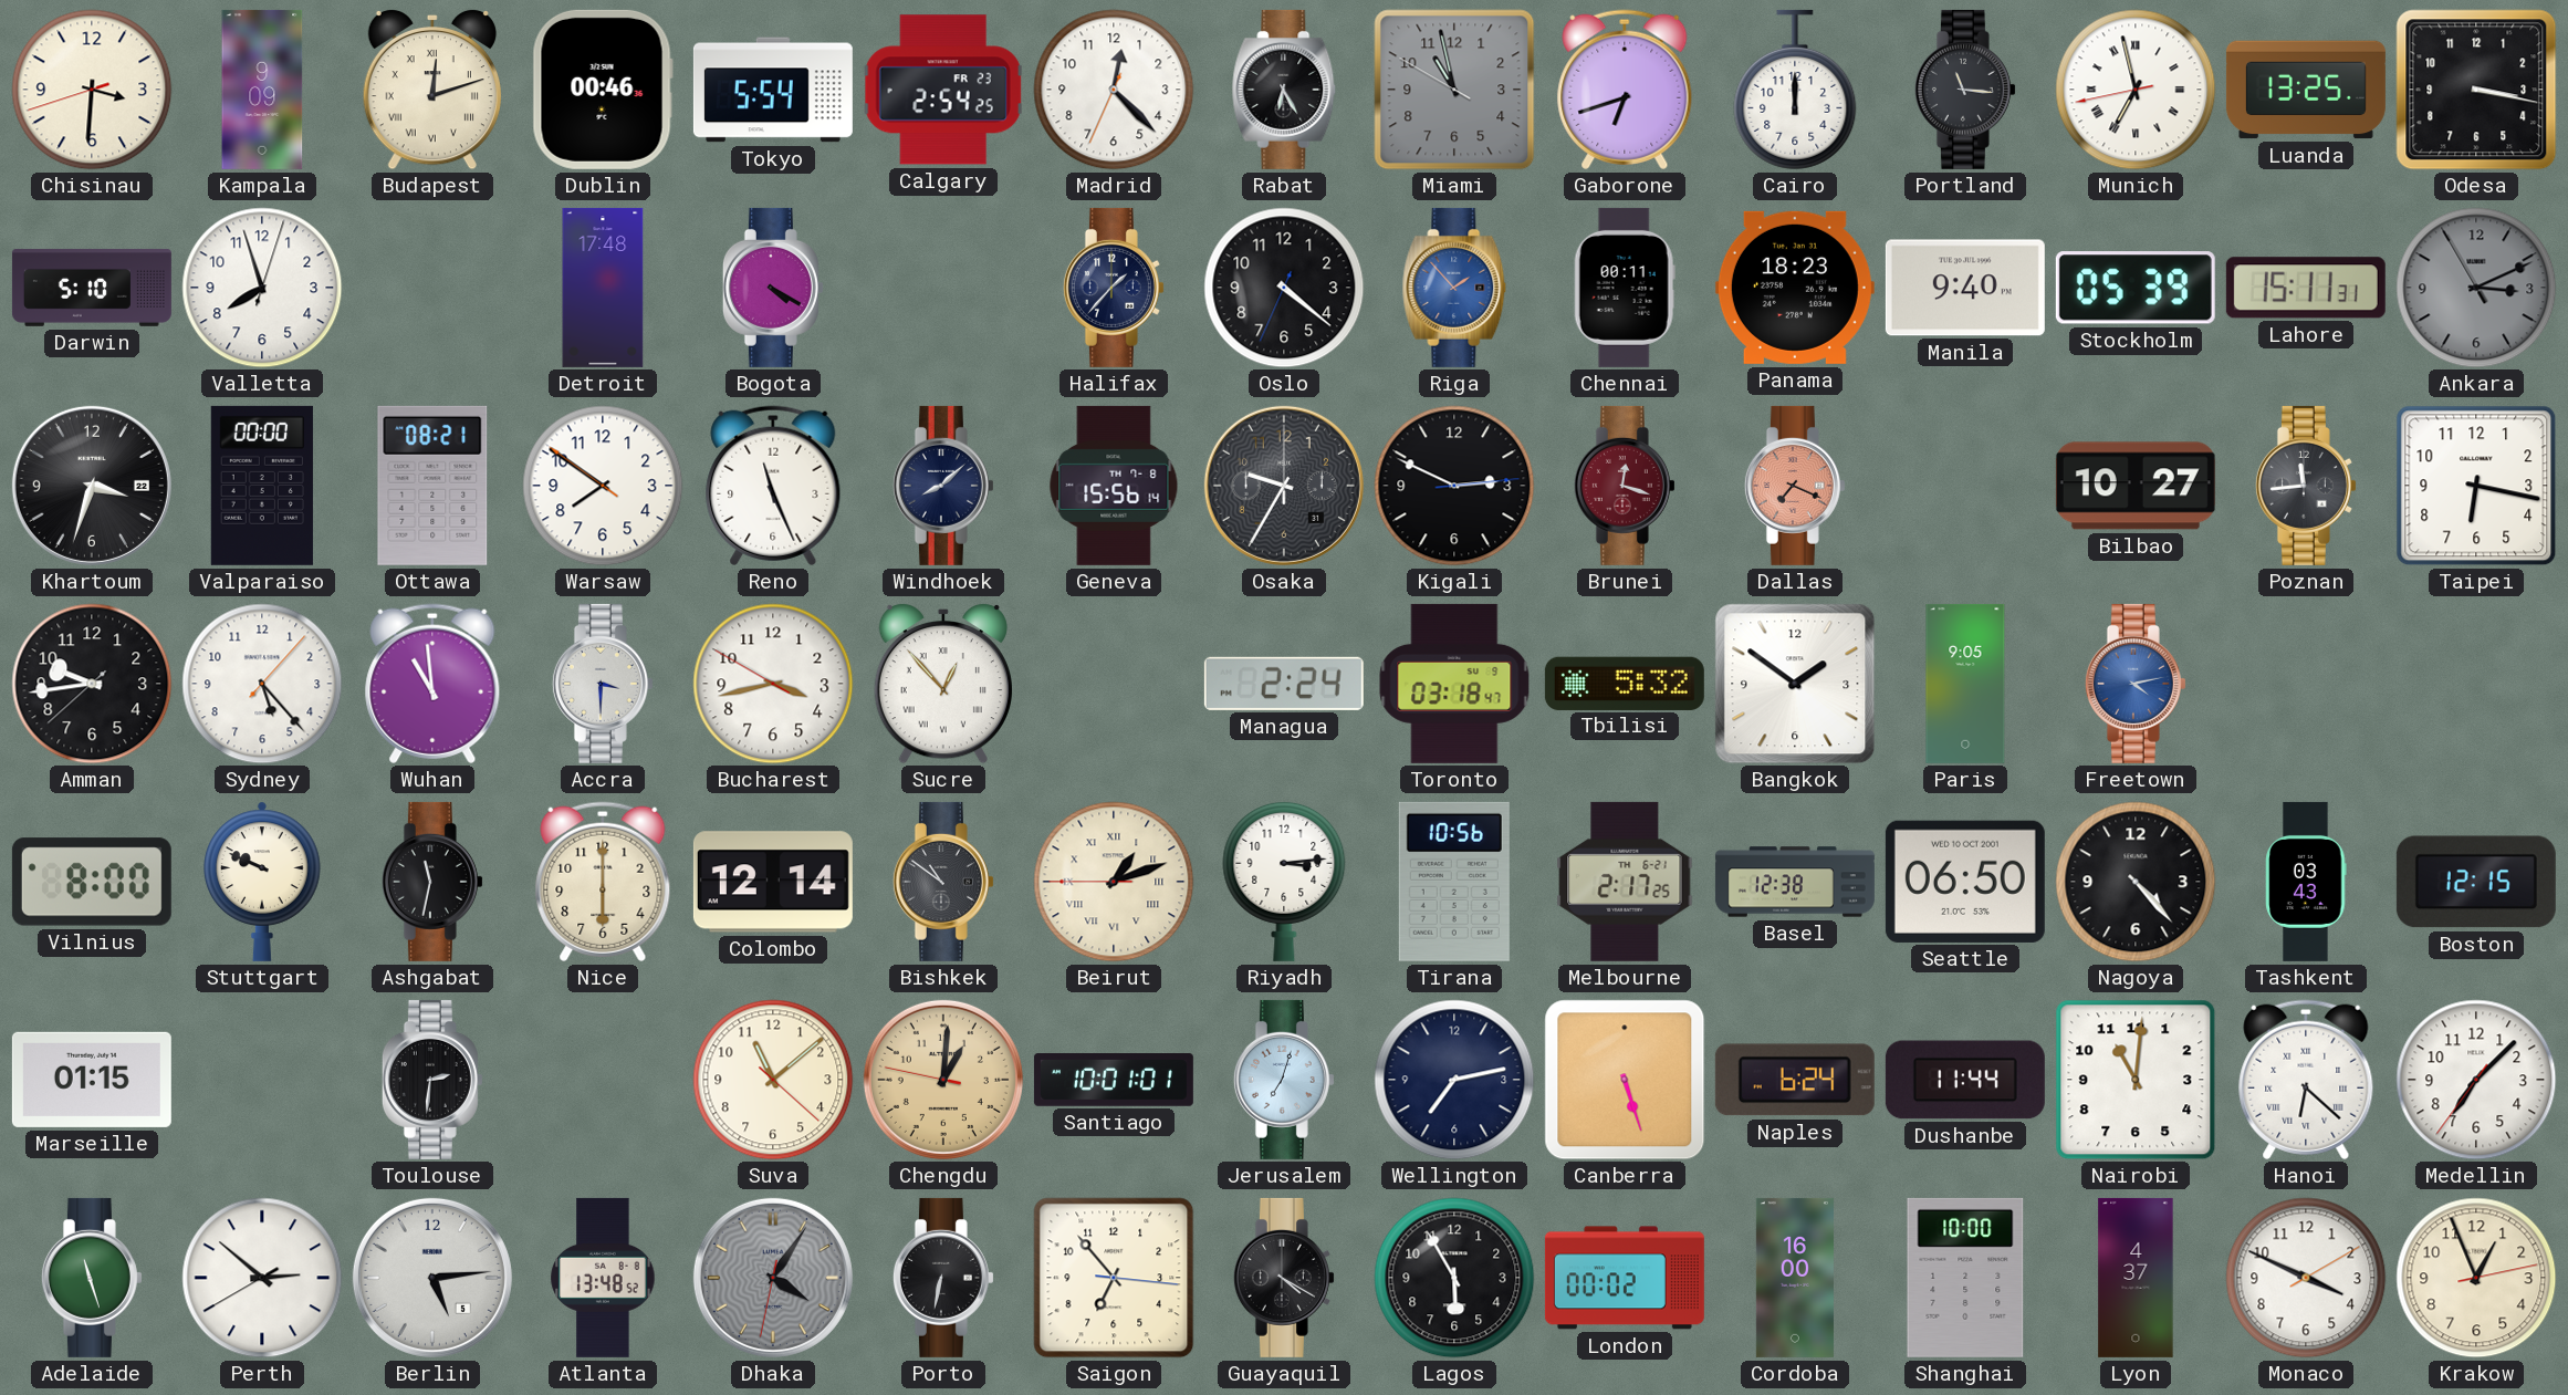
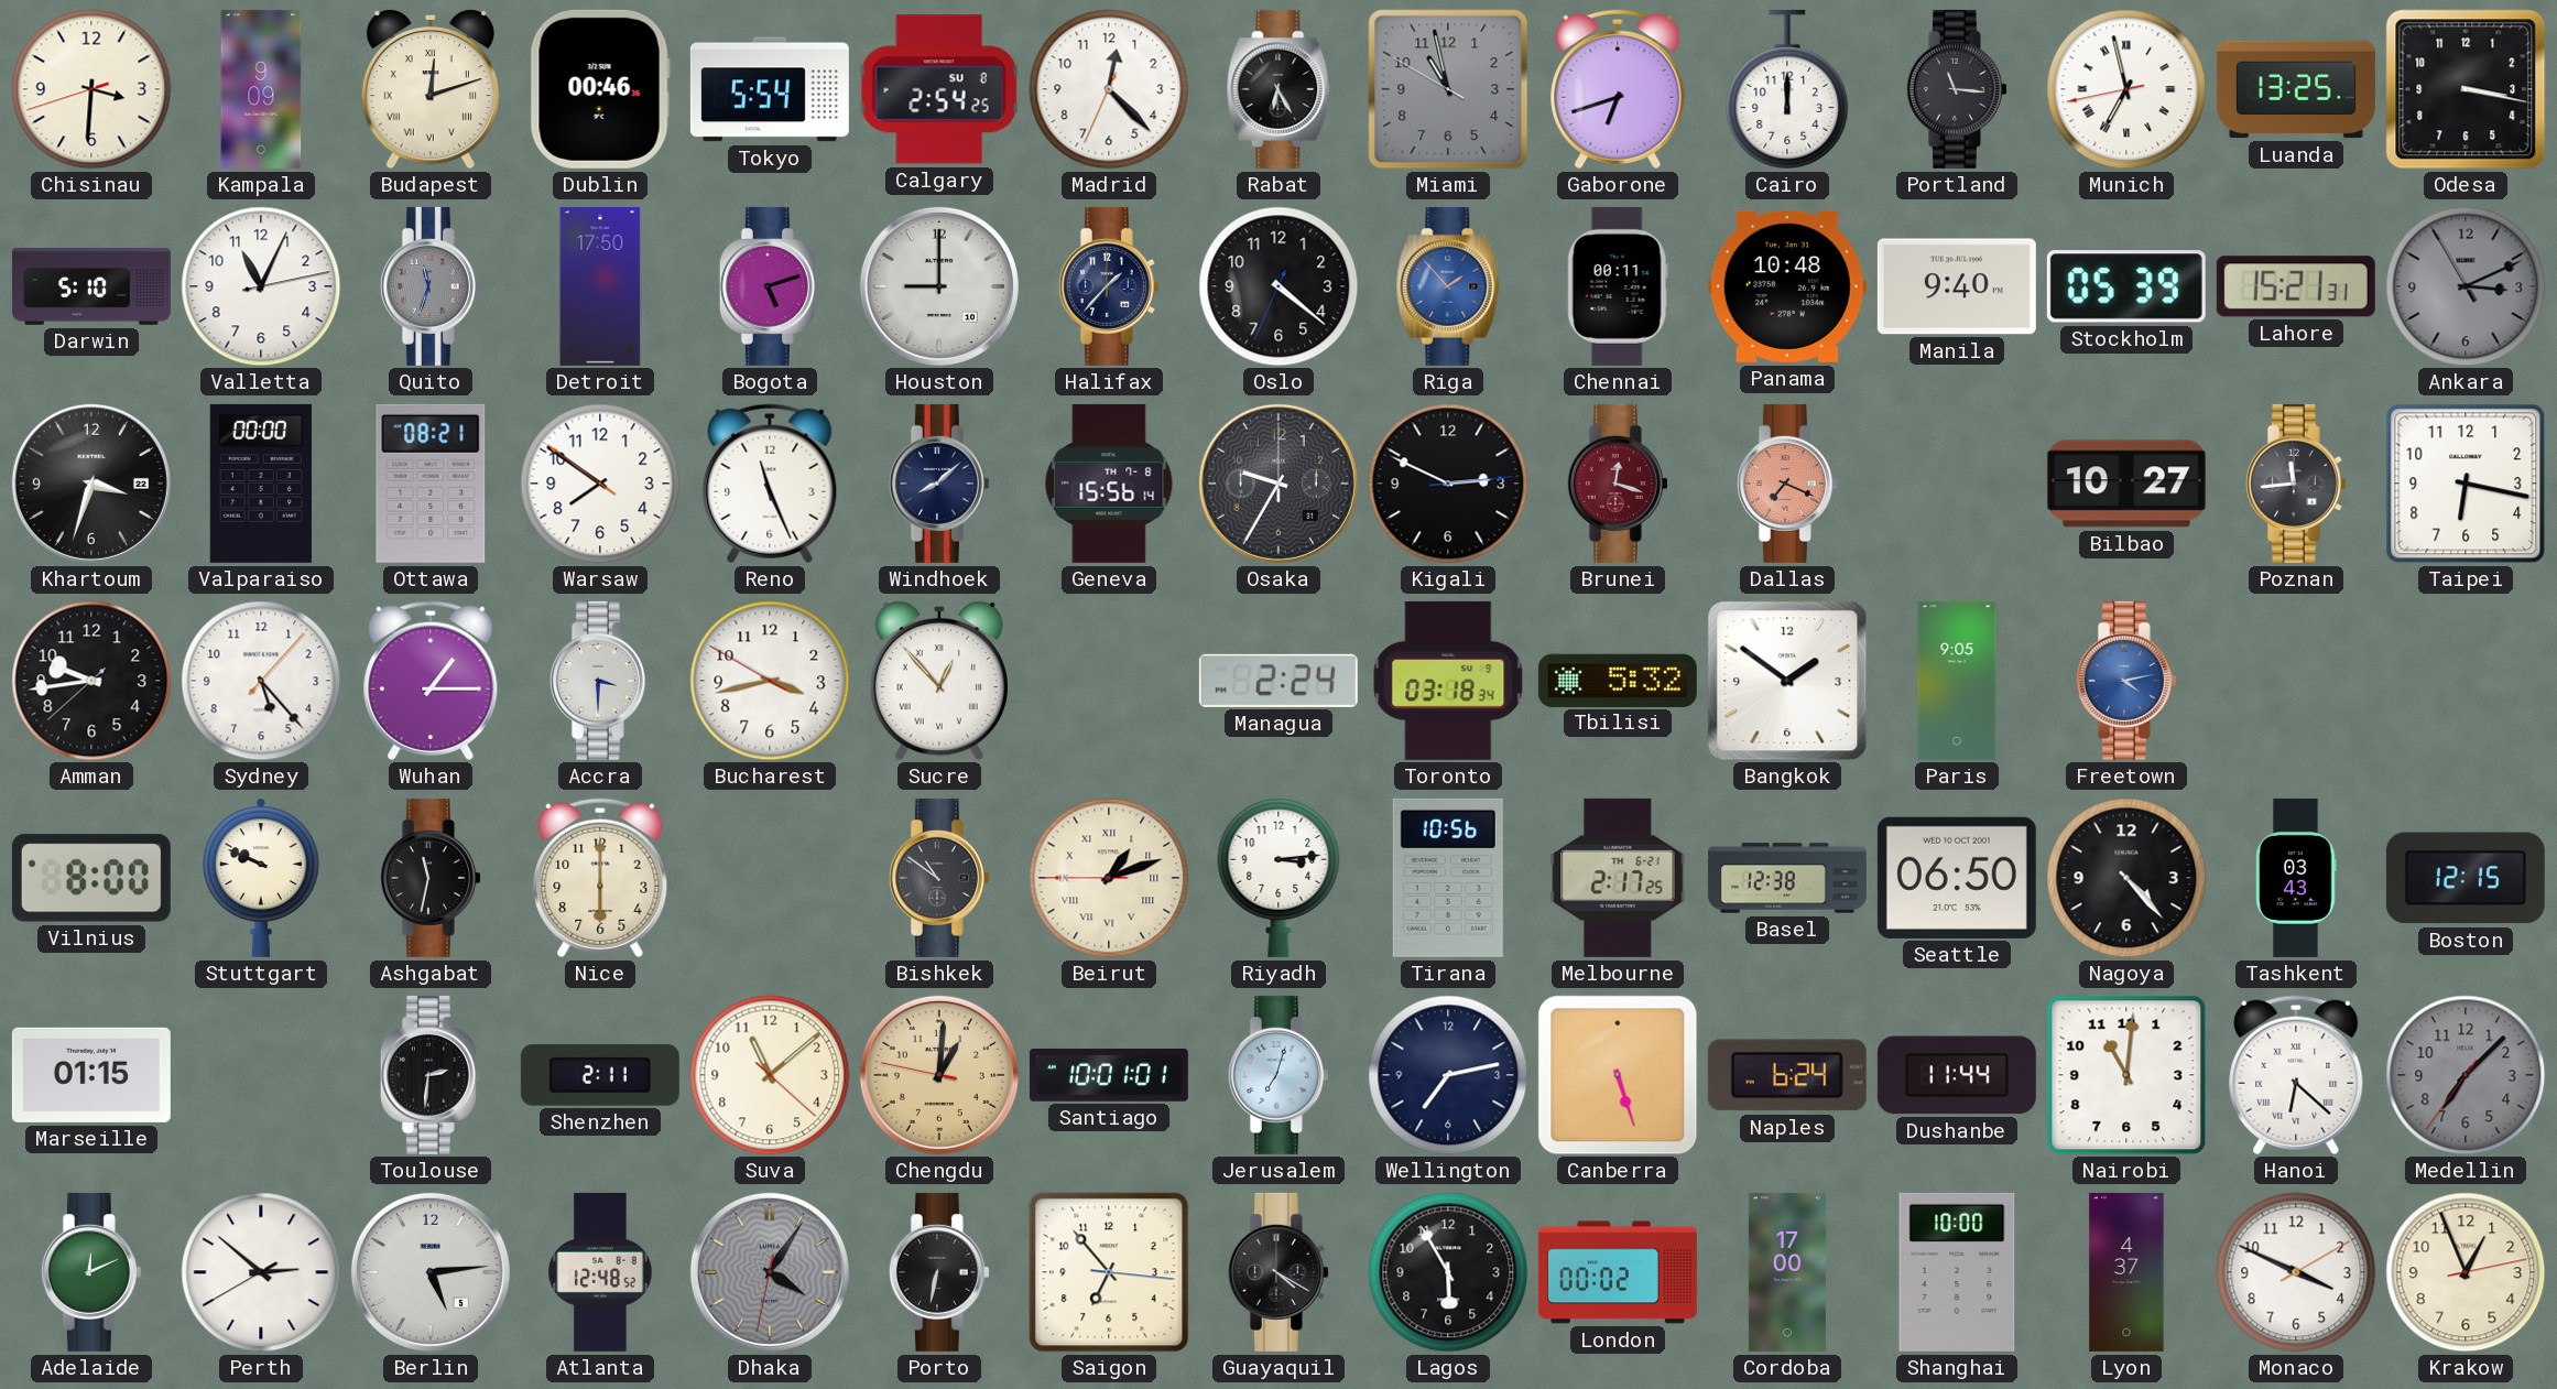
Calgary date: FR 23 -> SU 8 (939, 89)
Valletta: 7:57 -> 11:04 (261, 286)
Quito: none -> 11:33 (431, 286)
Detroit: 17:48 -> 17:50 (600, 286)
Bogota: 4:20 -> 5:12 (770, 286)
Houston: none -> 9:00 (939, 286)
Panama: 18:23 -> 10:48 (1787, 286)
Lahore: 15:11 -> 15:21 (2296, 286)
Wuhan: 10:59 -> 1:15 (431, 681)
Toronto: 03:18:47 -> 03:18:34 (1448, 681)
Colombo: 12:14 -> none (773, 882)
Shenzhen: none -> 2:11 (600, 1075)
Medellin dial: white -> grey (2466, 1075)
Adelaide: 11:27 -> 12:11 (91, 1272)
Atlanta: 13:48 -> 12:48 (600, 1272)
Cordoba: 16:00 -> 17:00 (1787, 1272)
